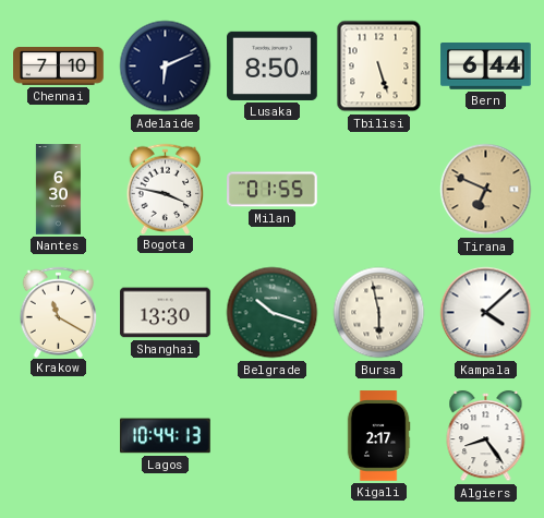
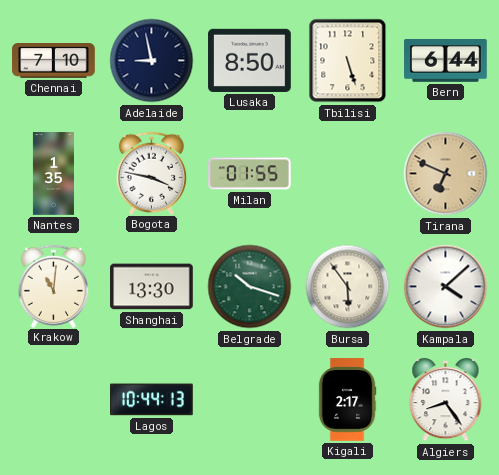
Adelaide: 6:11 -> 8:58 (152, 61)
Nantes: 6:30 -> 1:35 (53, 174)
Krakow: 11:20 -> 11:01 (54, 286)
Bursa: 5:58 -> 5:54 (348, 287)
